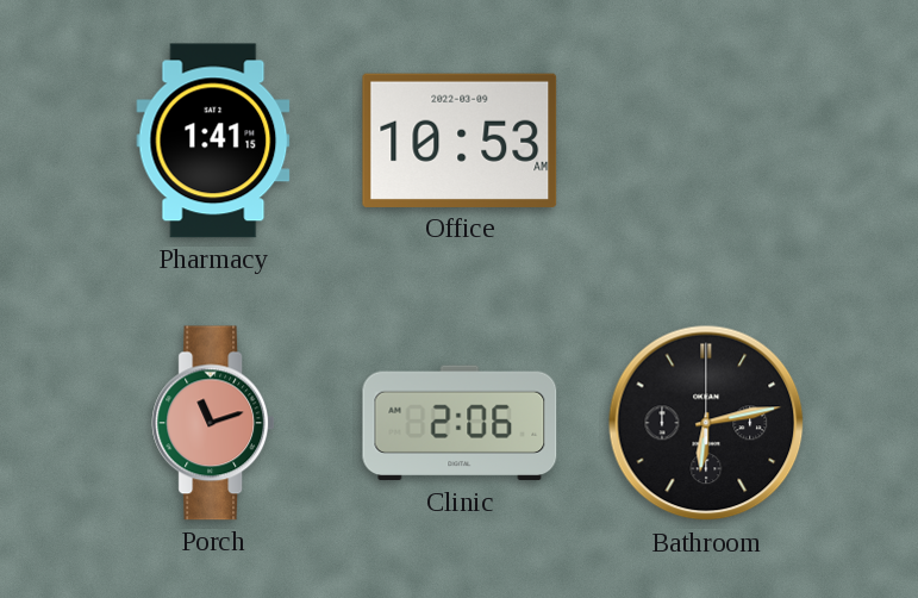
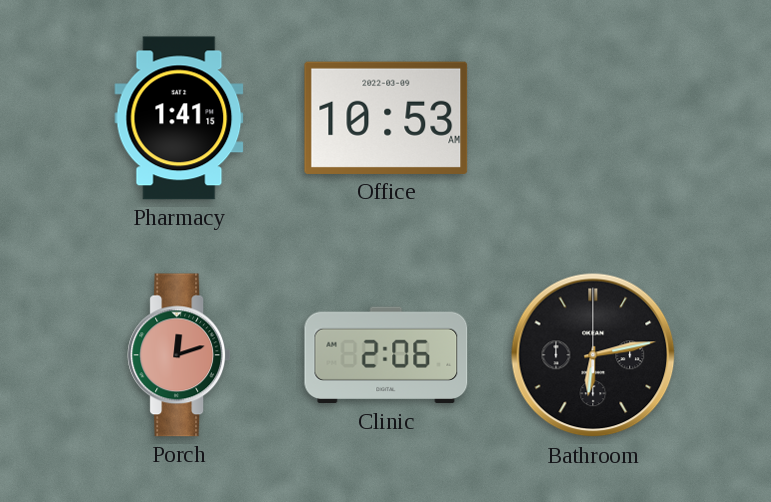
Porch: 11:12 -> 12:12 (179, 355)
